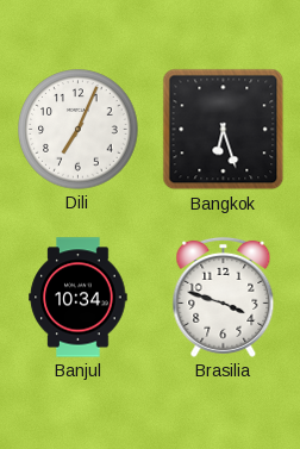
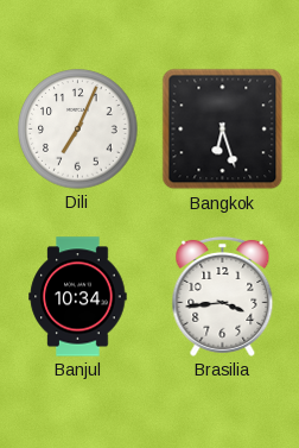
Brasilia: 3:48 -> 3:44 (223, 296)
